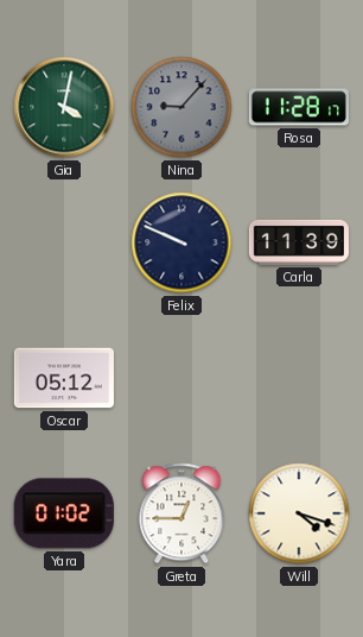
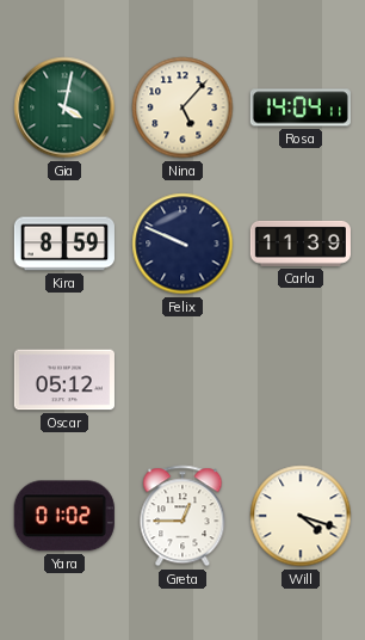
Nina: 9:07 -> 5:07 (182, 107)
Nina dial: grey -> cream (182, 107)
Rosa: 11:28 -> 14:04 (301, 107)
Kira: none -> 8:59 (64, 244)
